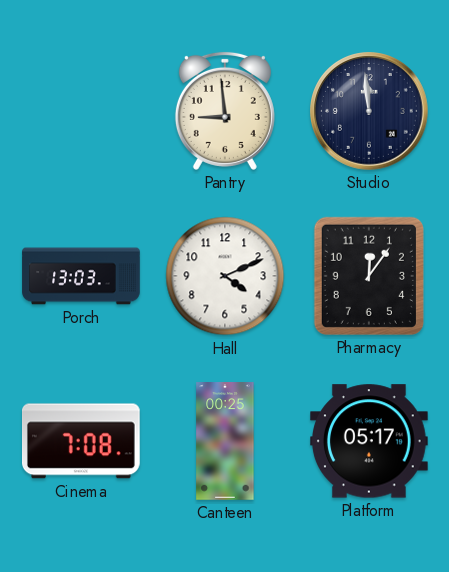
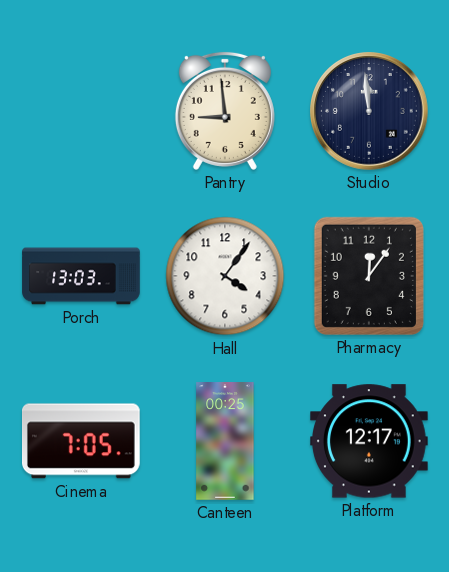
Hall: 4:11 -> 4:06 (225, 276)
Cinema: 7:08 -> 7:05 (82, 441)
Platform: 05:17 -> 12:17 (370, 441)
